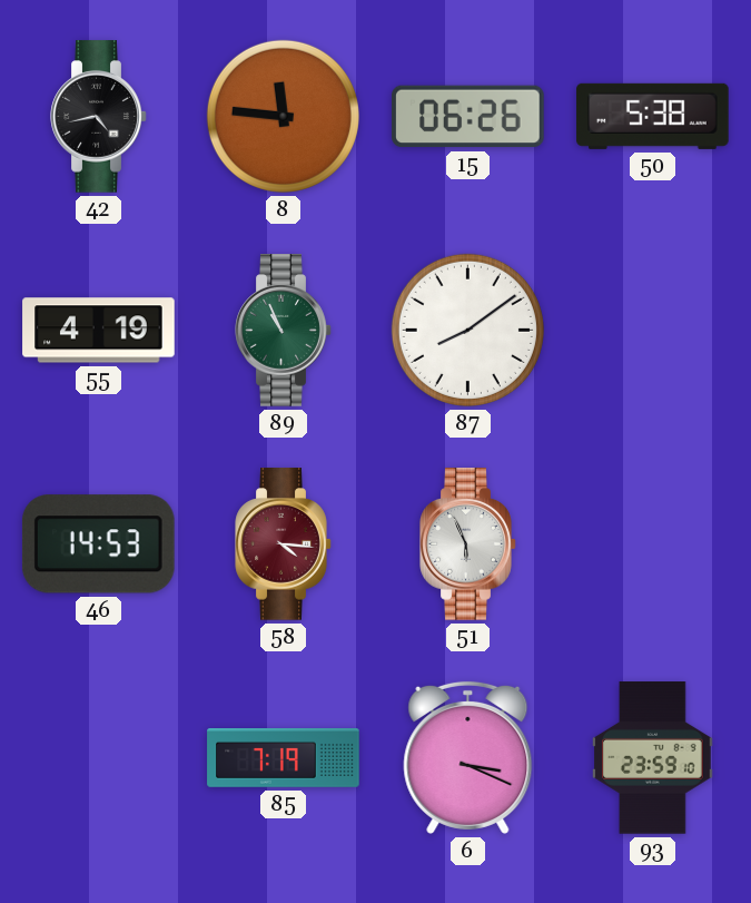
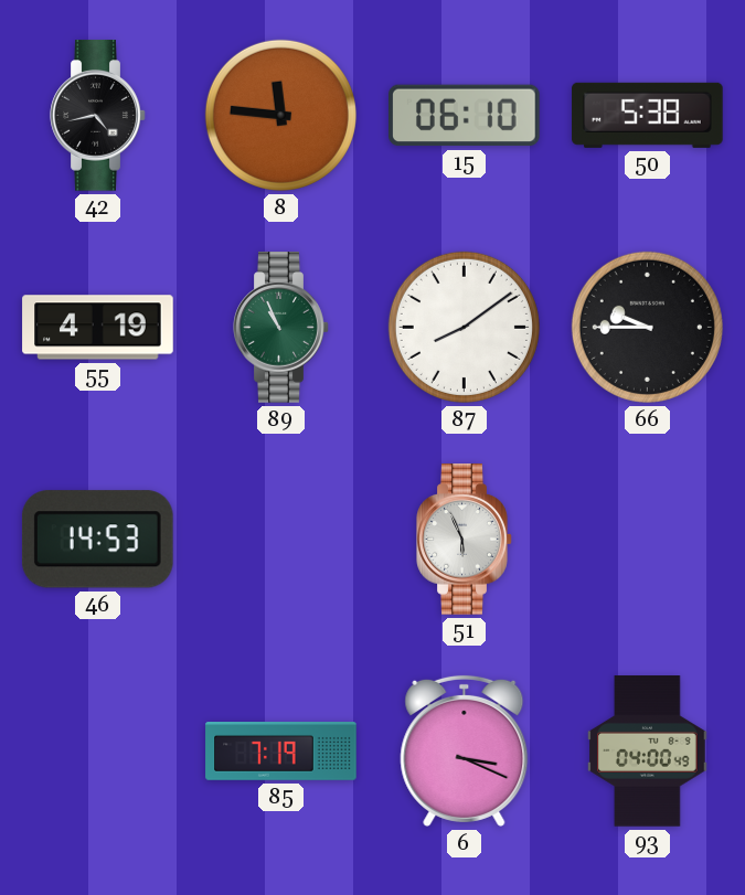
15: 06:26 -> 06:10 (465, 116)
66: none -> 9:45 (647, 327)
58: 4:16 -> none (284, 544)
93: 23:59 -> 04:00 (648, 752)
